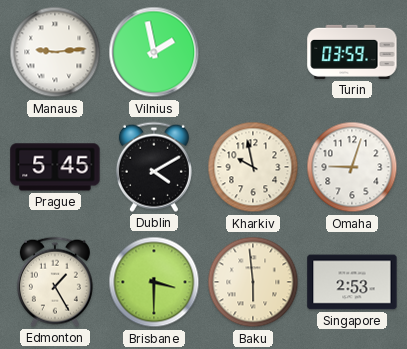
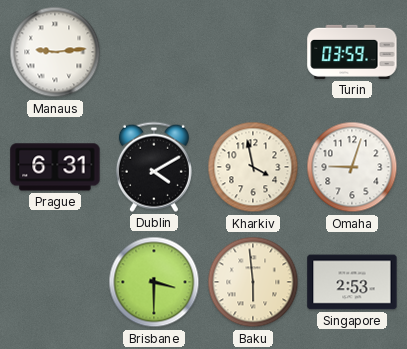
Vilnius: 1:58 -> none (154, 52)
Prague: 5:45 -> 6:31 (55, 167)
Kharkiv: 9:58 -> 3:58 (253, 167)
Edmonton: 1:25 -> none (55, 282)
